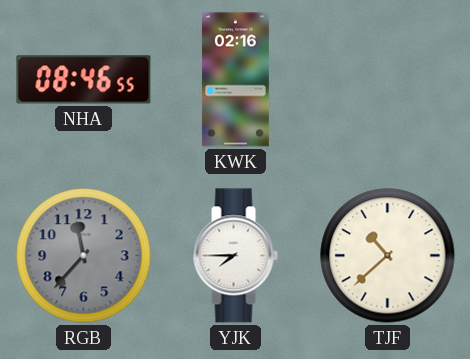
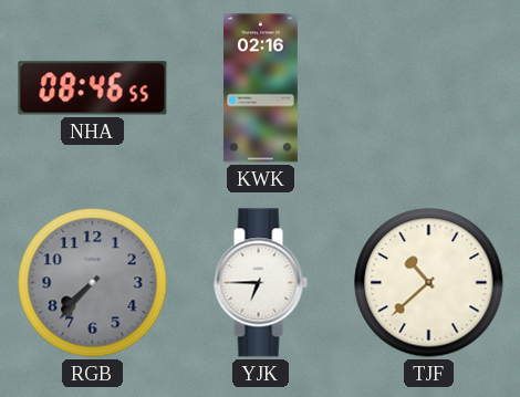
RGB: 11:37 -> 7:37 (93, 283)
YJK: 7:45 -> 6:45 (260, 283)
